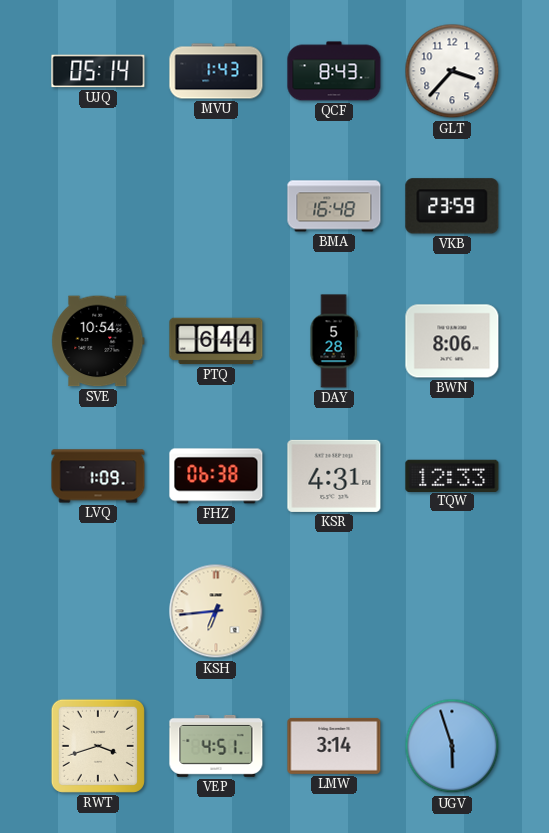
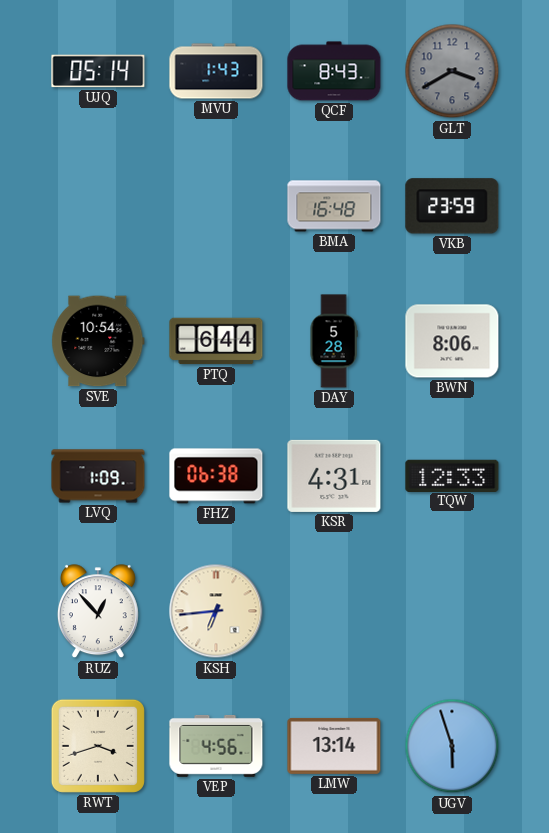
GLT: 3:37 -> 3:40 (452, 71)
GLT dial: white -> grey (452, 71)
RUZ: none -> 12:53 (98, 612)
VEP: 4:51 -> 4:56 (216, 746)
LMW: 3:14 -> 13:14 (334, 746)
